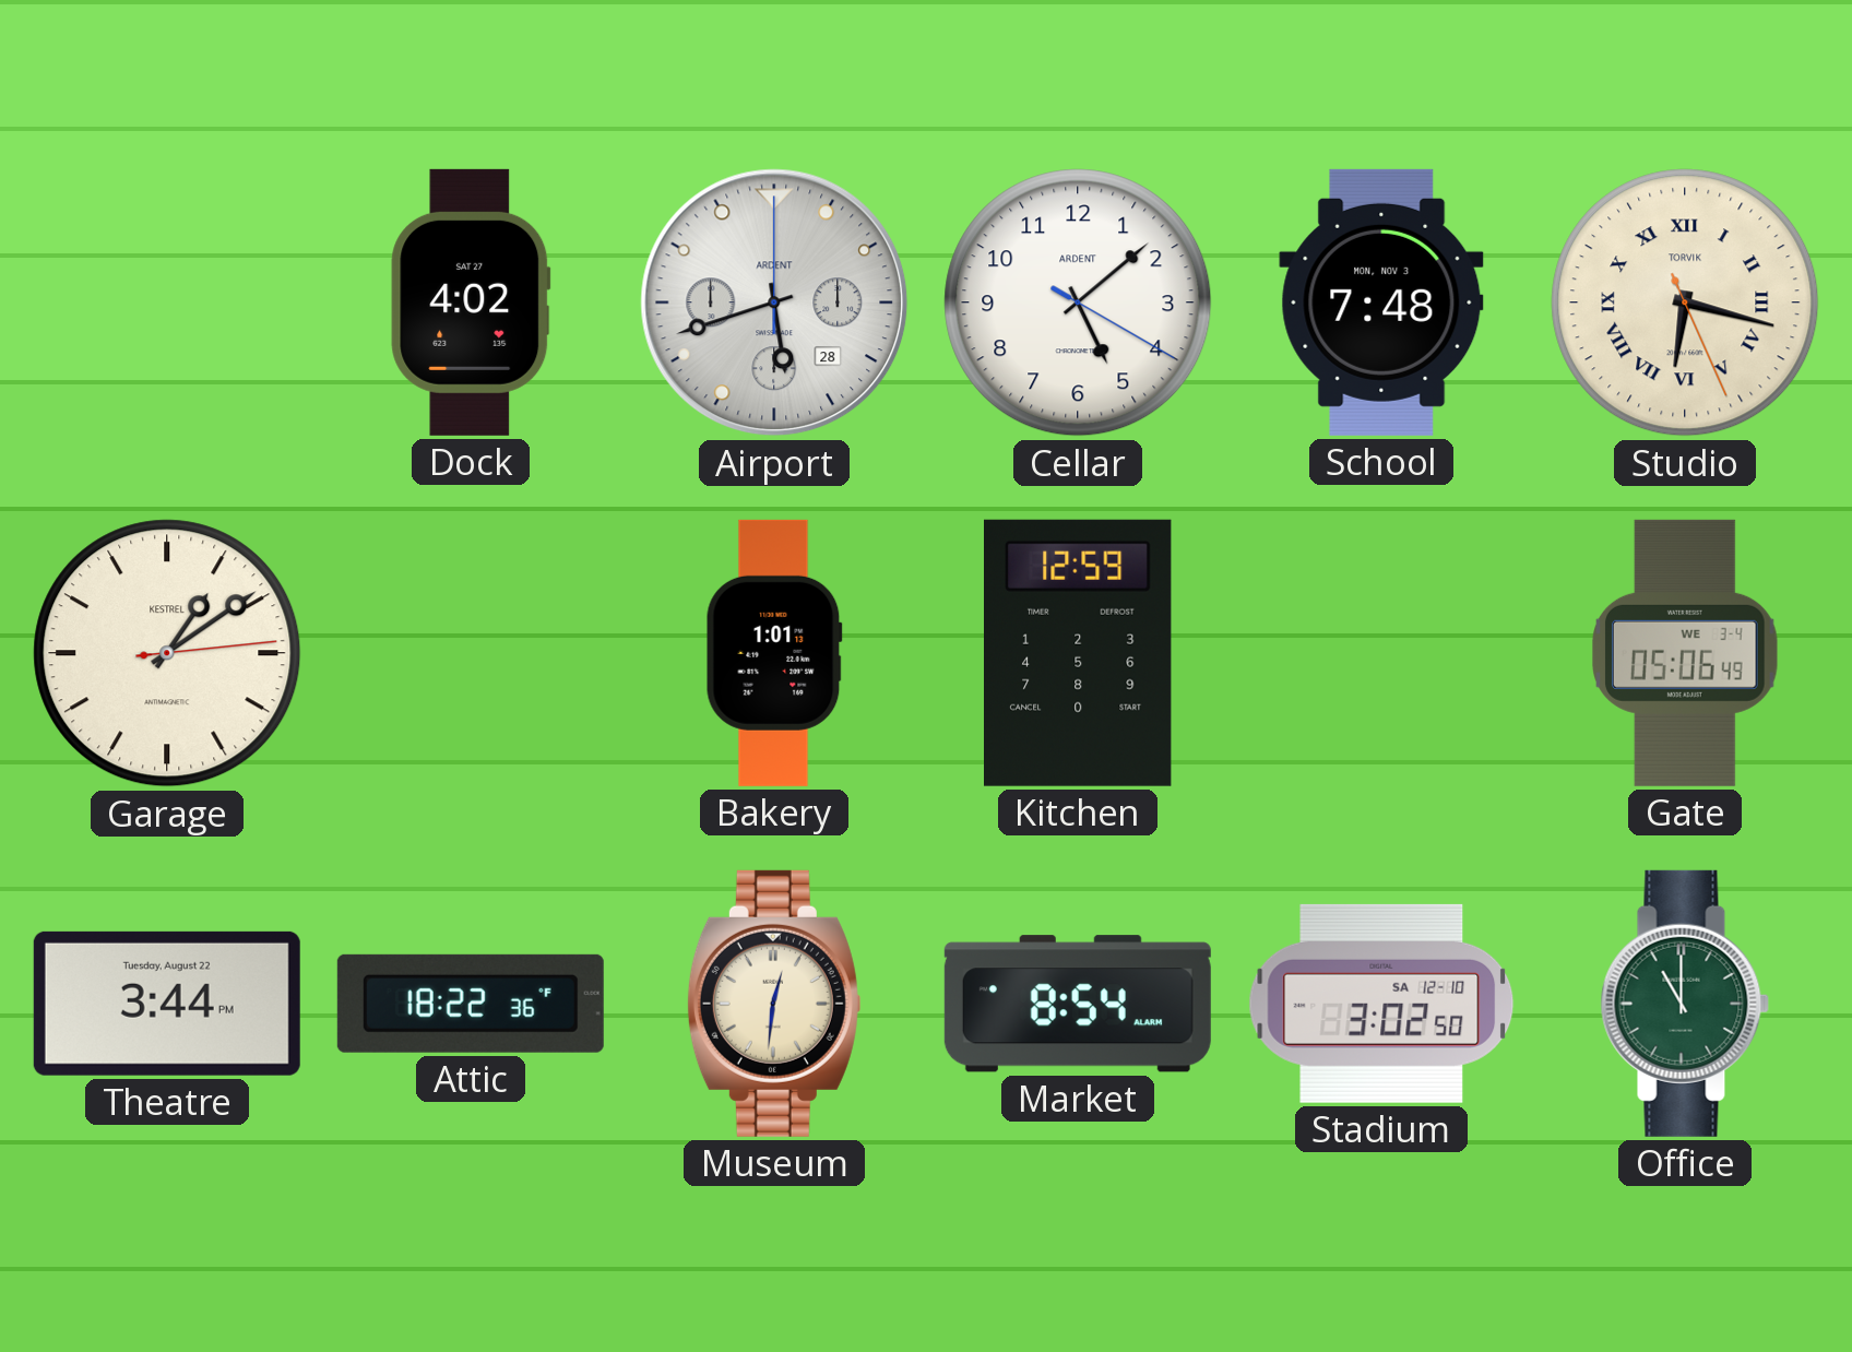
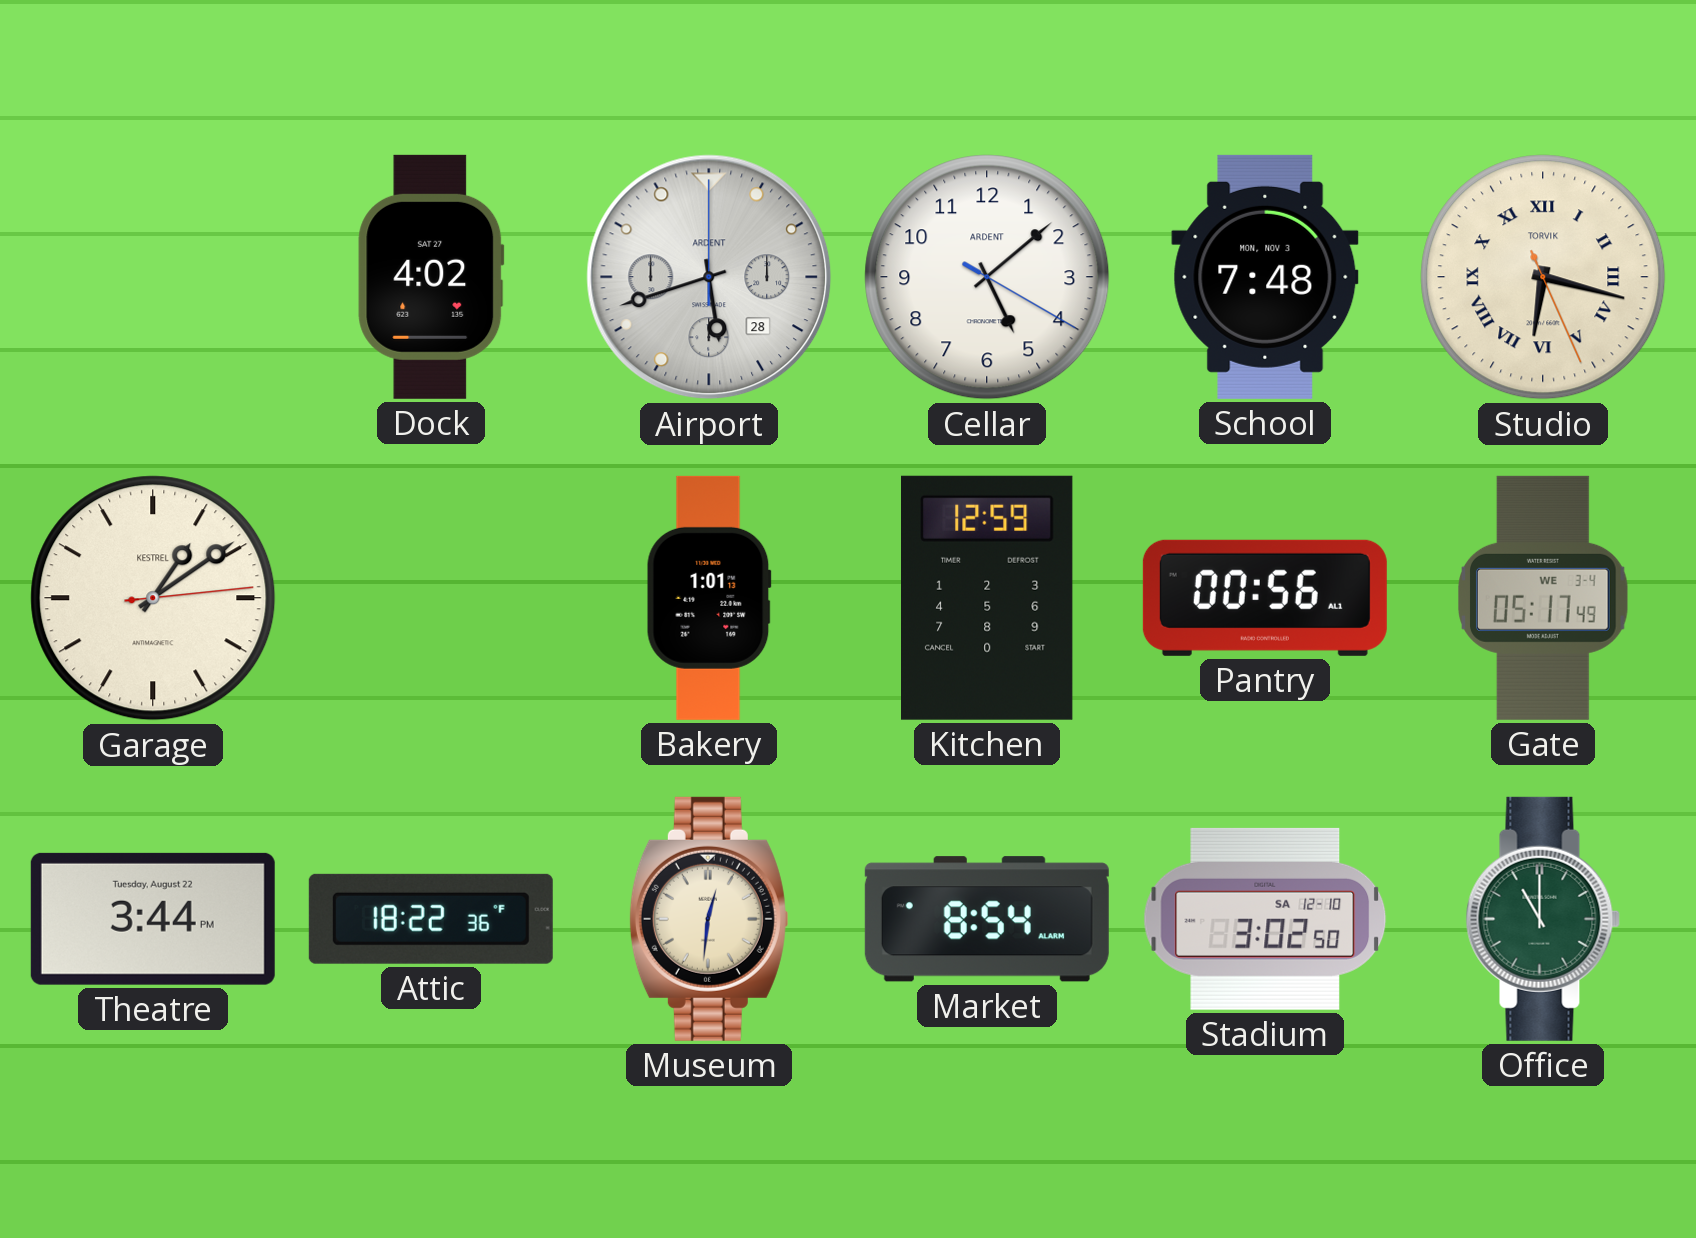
Pantry: none -> 00:56 (1265, 598)
Gate: 05:06 -> 05:17 (1544, 598)
